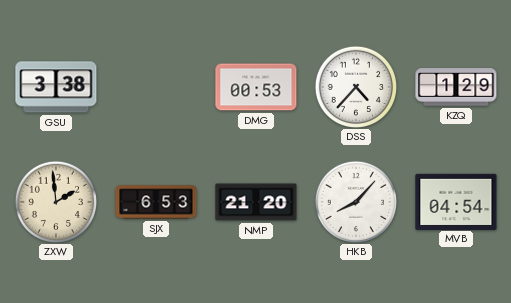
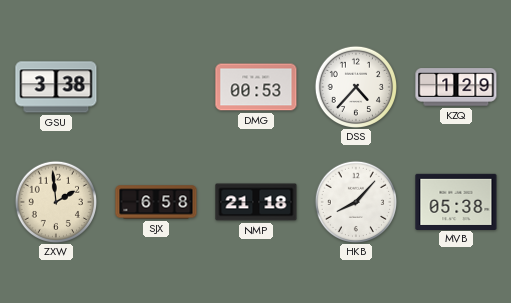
SJX: 6:53 -> 6:58 (156, 202)
NMP: 21:20 -> 21:18 (256, 202)
MVB: 04:54 -> 05:38 (456, 201)
